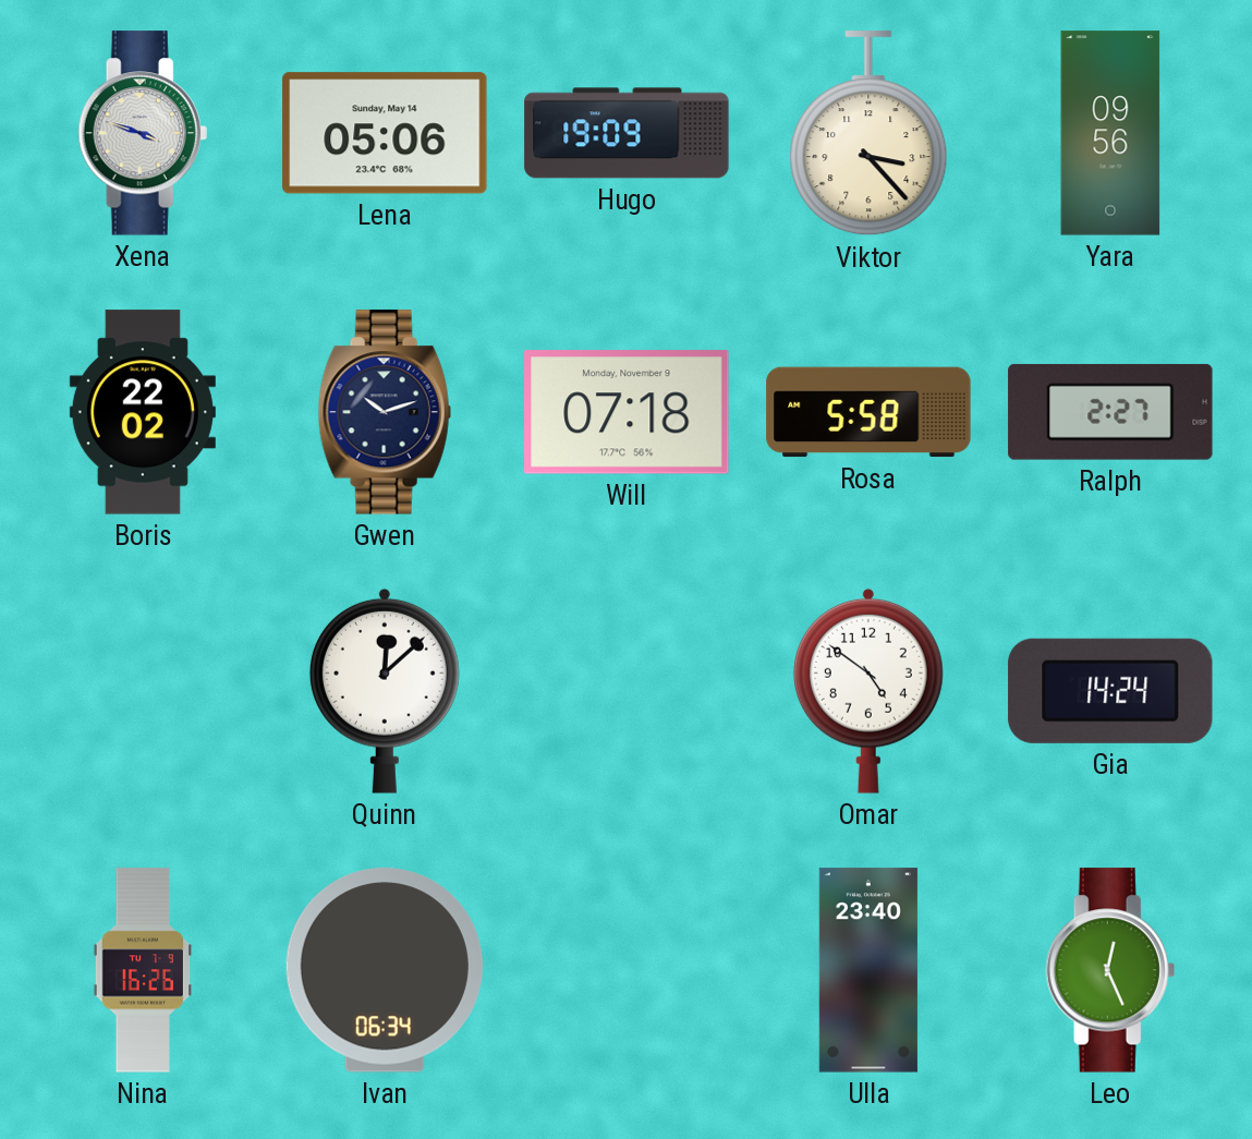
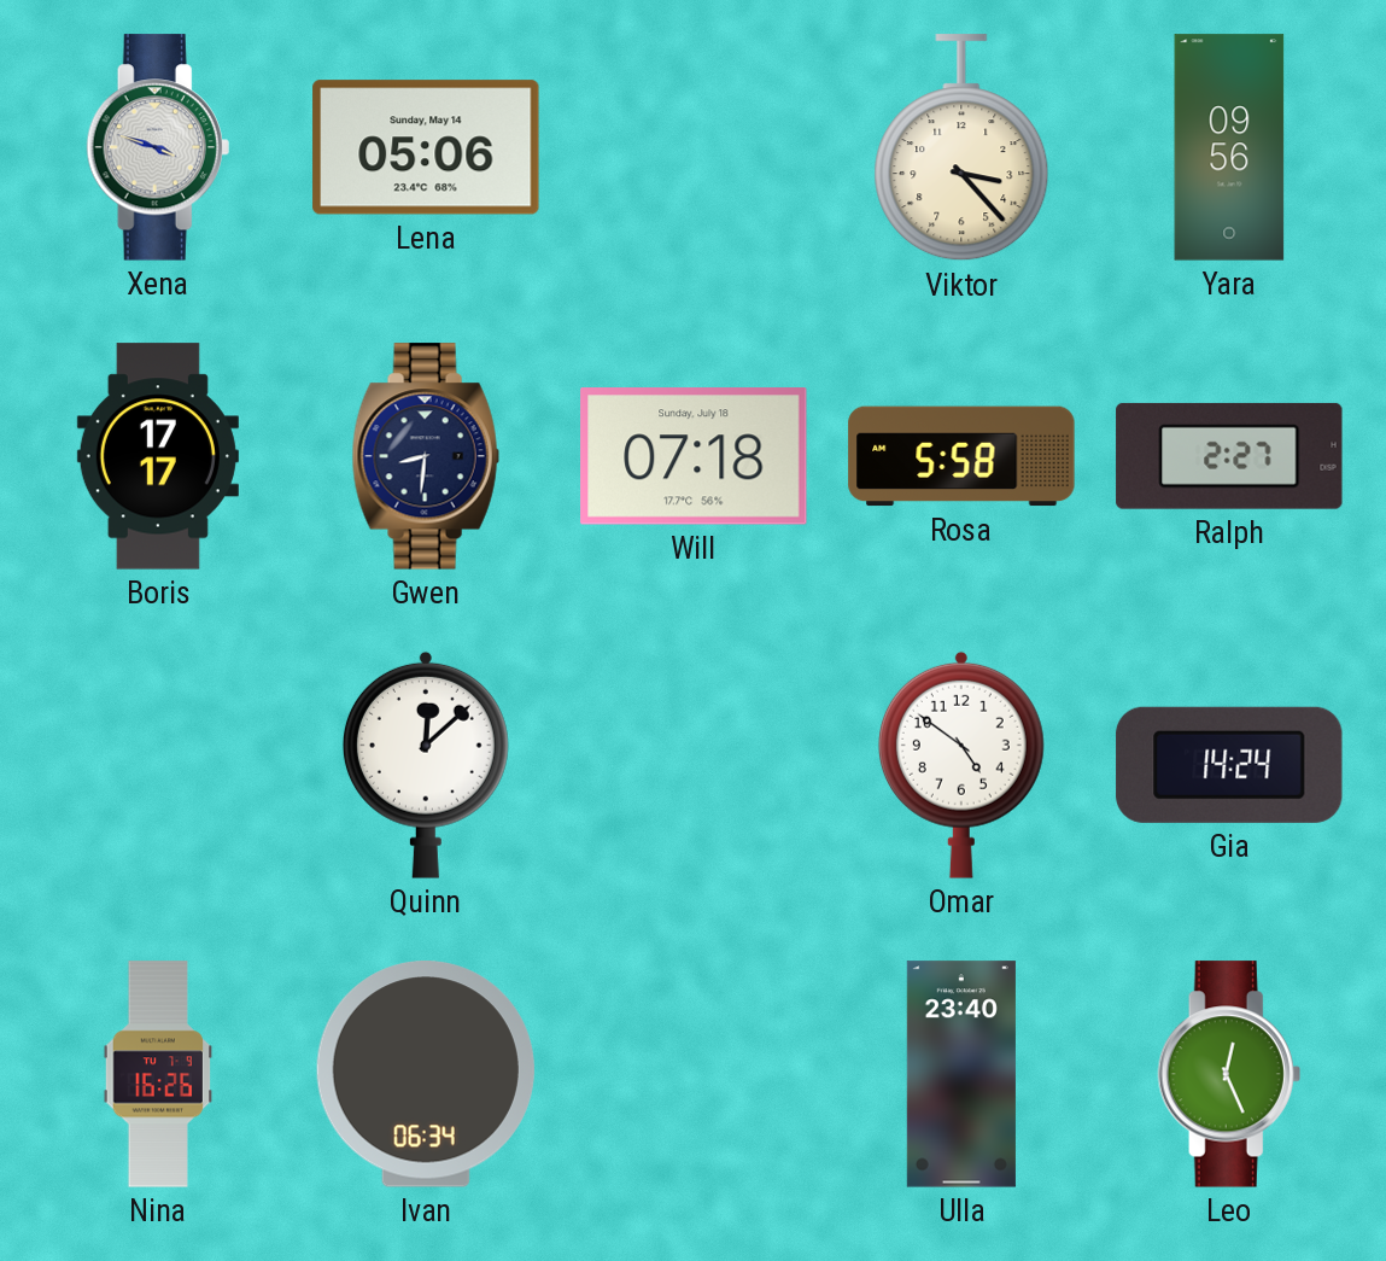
Hugo: 19:09 -> none (627, 133)
Boris: 22:02 -> 17:17 (158, 456)
Gwen: 10:12 -> 8:31 (426, 456)
Will date: Monday, November 9 -> Sunday, July 18 (694, 456)
